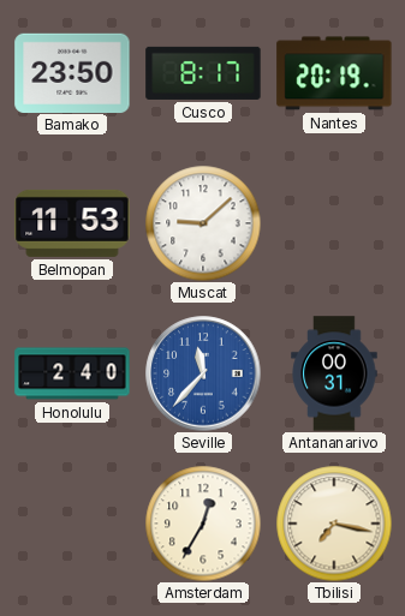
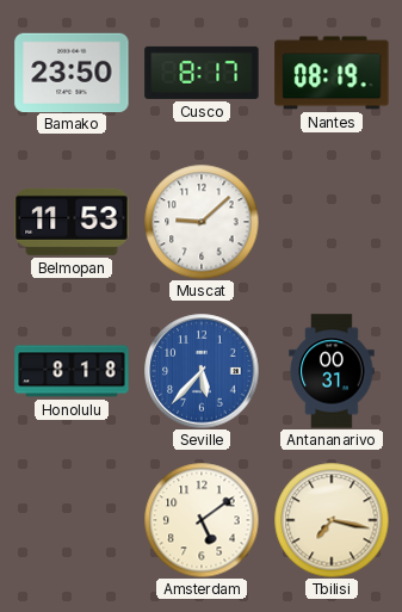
Nantes: 20:19 -> 08:19 (332, 73)
Honolulu: 2:40 -> 8:18 (72, 371)
Seville: 11:37 -> 5:37 (202, 371)
Amsterdam: 12:35 -> 5:09 (202, 520)
